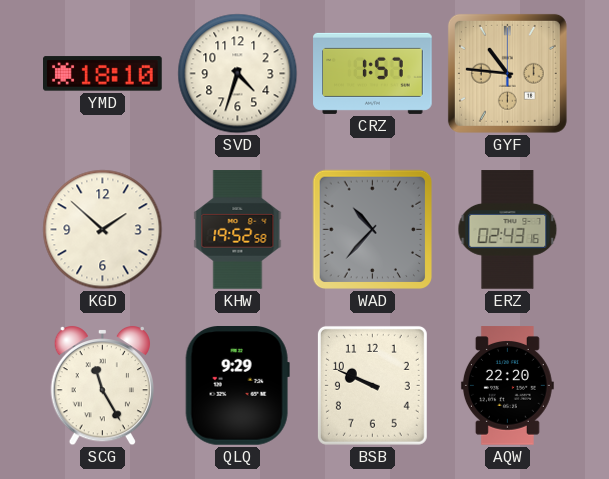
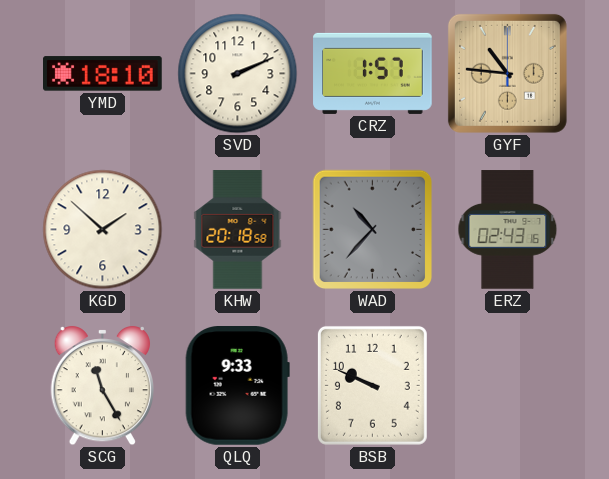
SVD: 4:33 -> 2:11 (238, 74)
KHW: 19:52 -> 20:18 (238, 230)
QLQ: 9:29 -> 9:33 (237, 386)
AQW: 22:20 -> none (507, 386)
